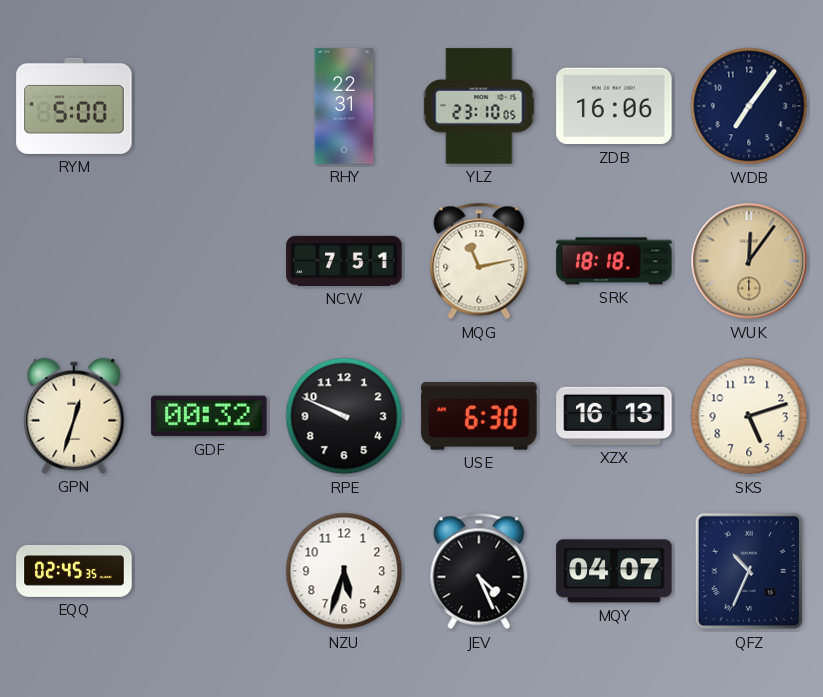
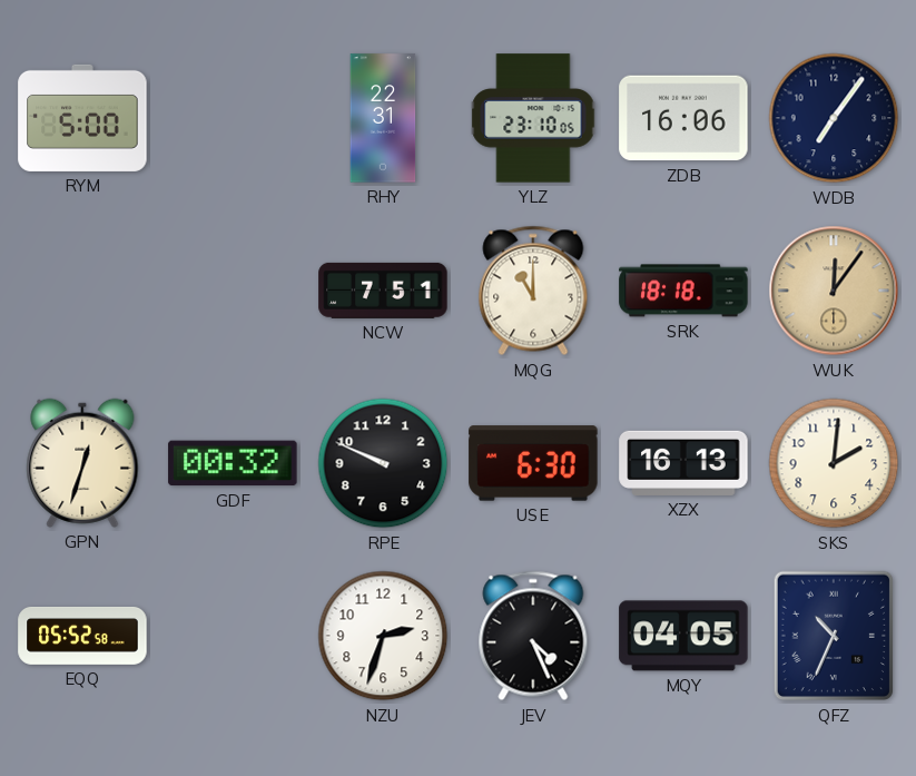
MQG: 11:13 -> 11:00 (533, 291)
SKS: 5:12 -> 2:01 (834, 463)
EQQ: 02:45 -> 05:52 (82, 636)
NZU: 5:33 -> 2:33 (383, 636)
MQY: 04:07 -> 04:05 (683, 636)
